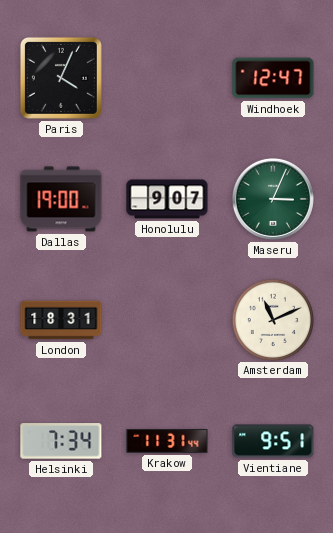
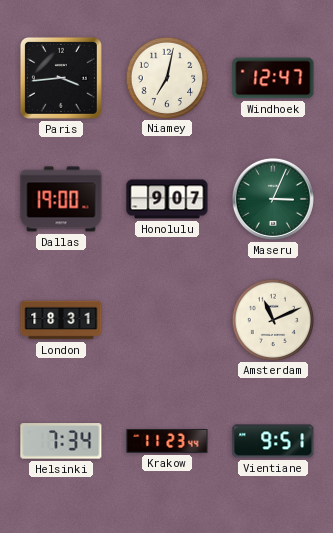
Paris: 4:04 -> 3:44 (61, 78)
Niamey: none -> 7:02 (166, 77)
Krakow: 11:31 -> 11:23 (167, 442)
